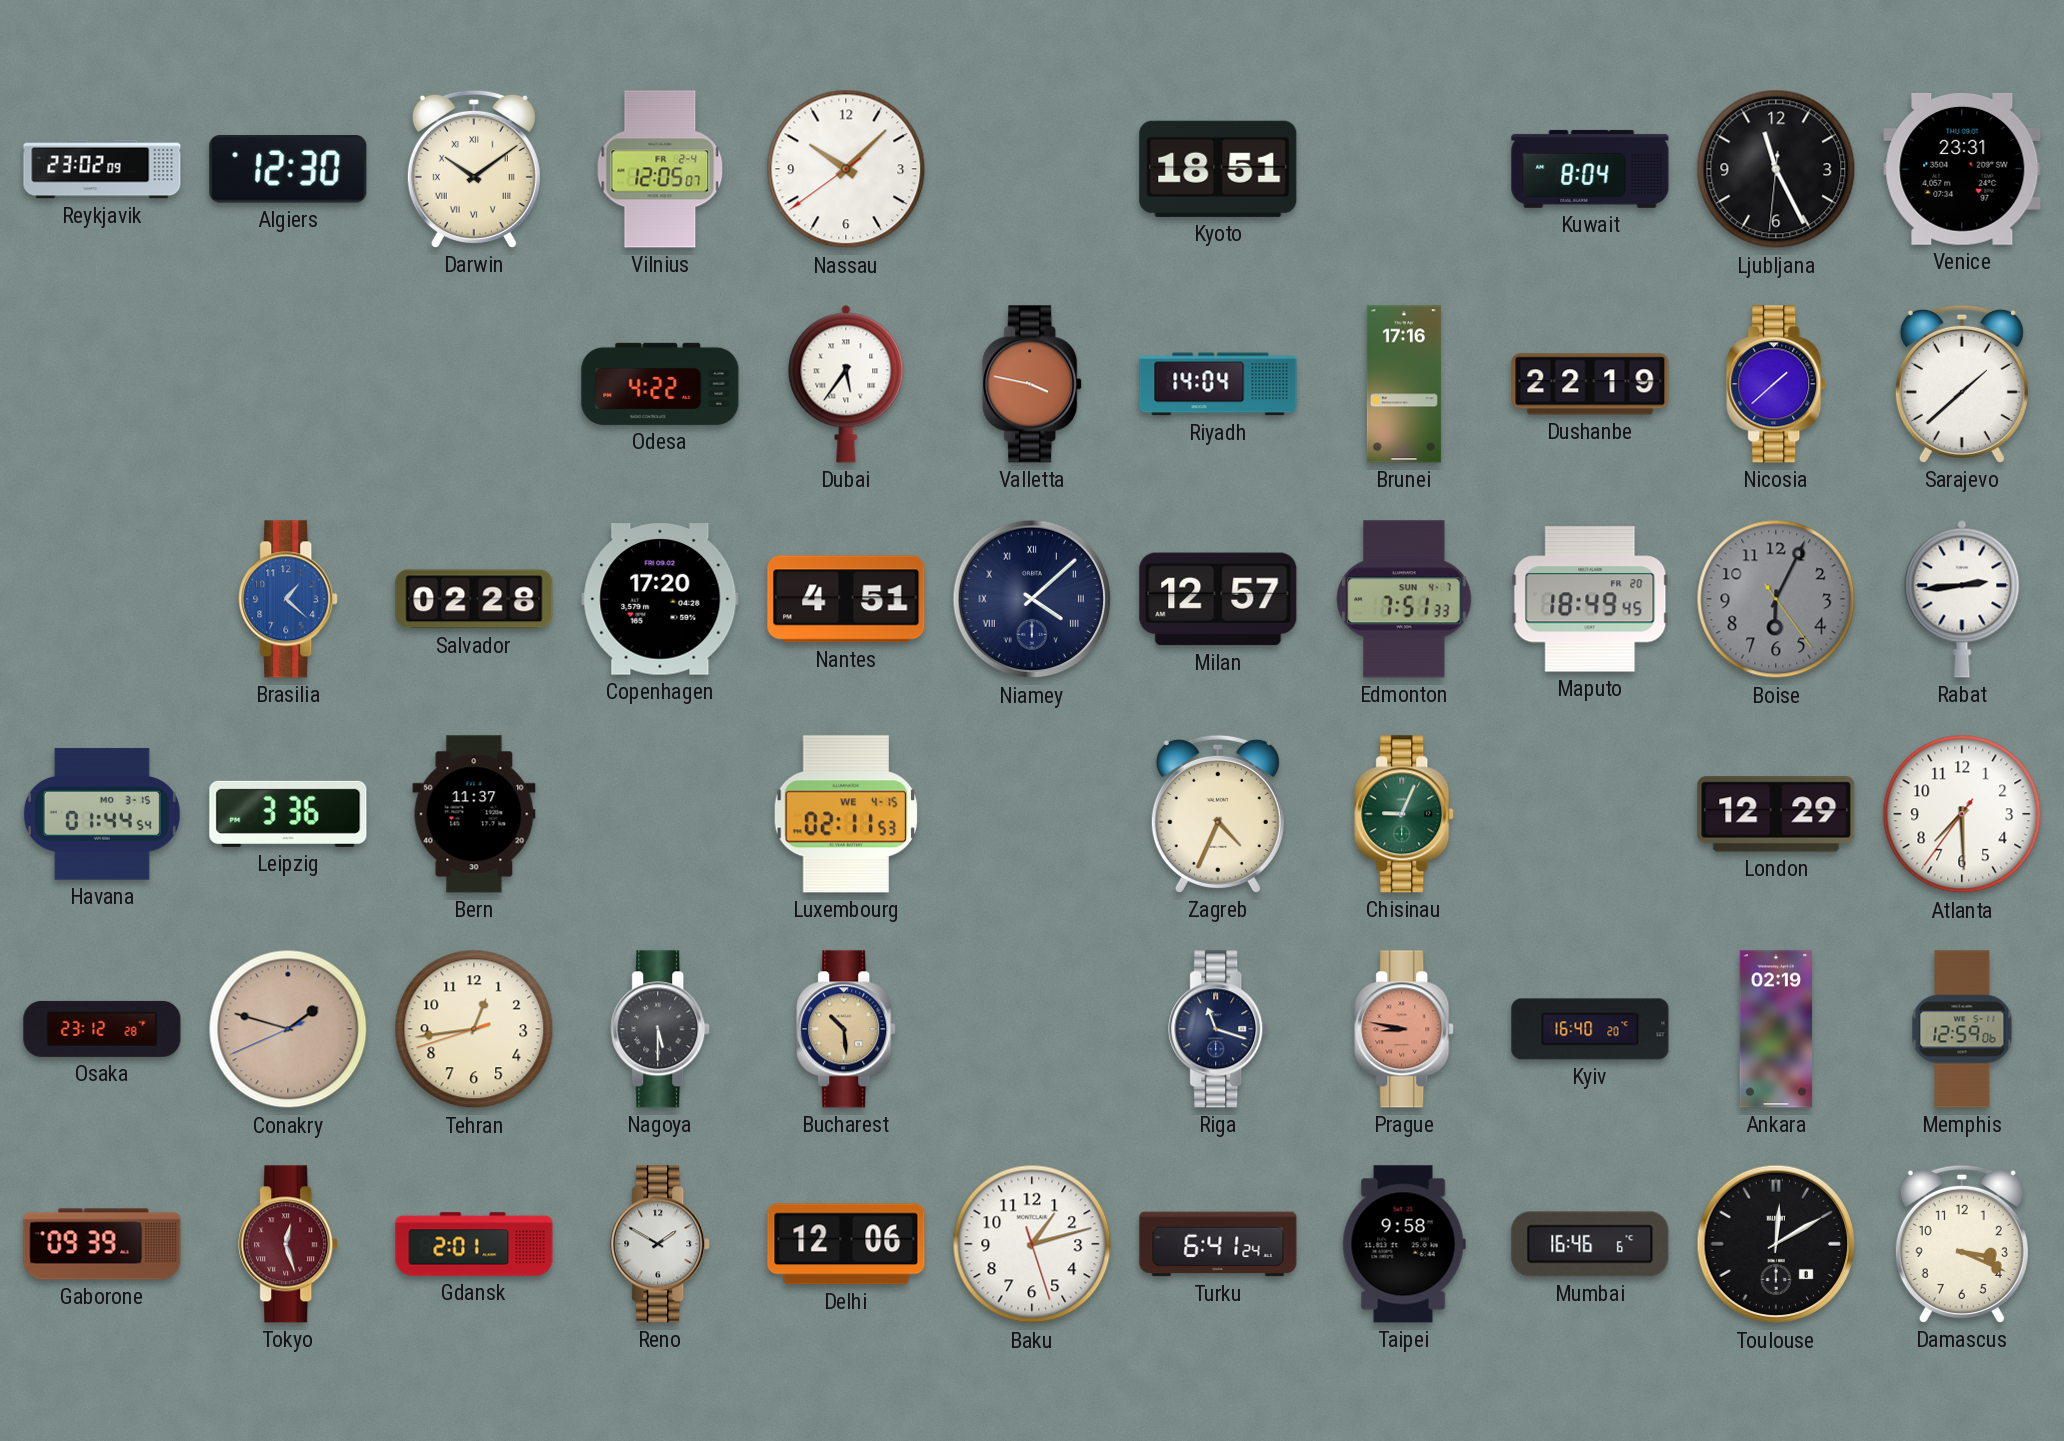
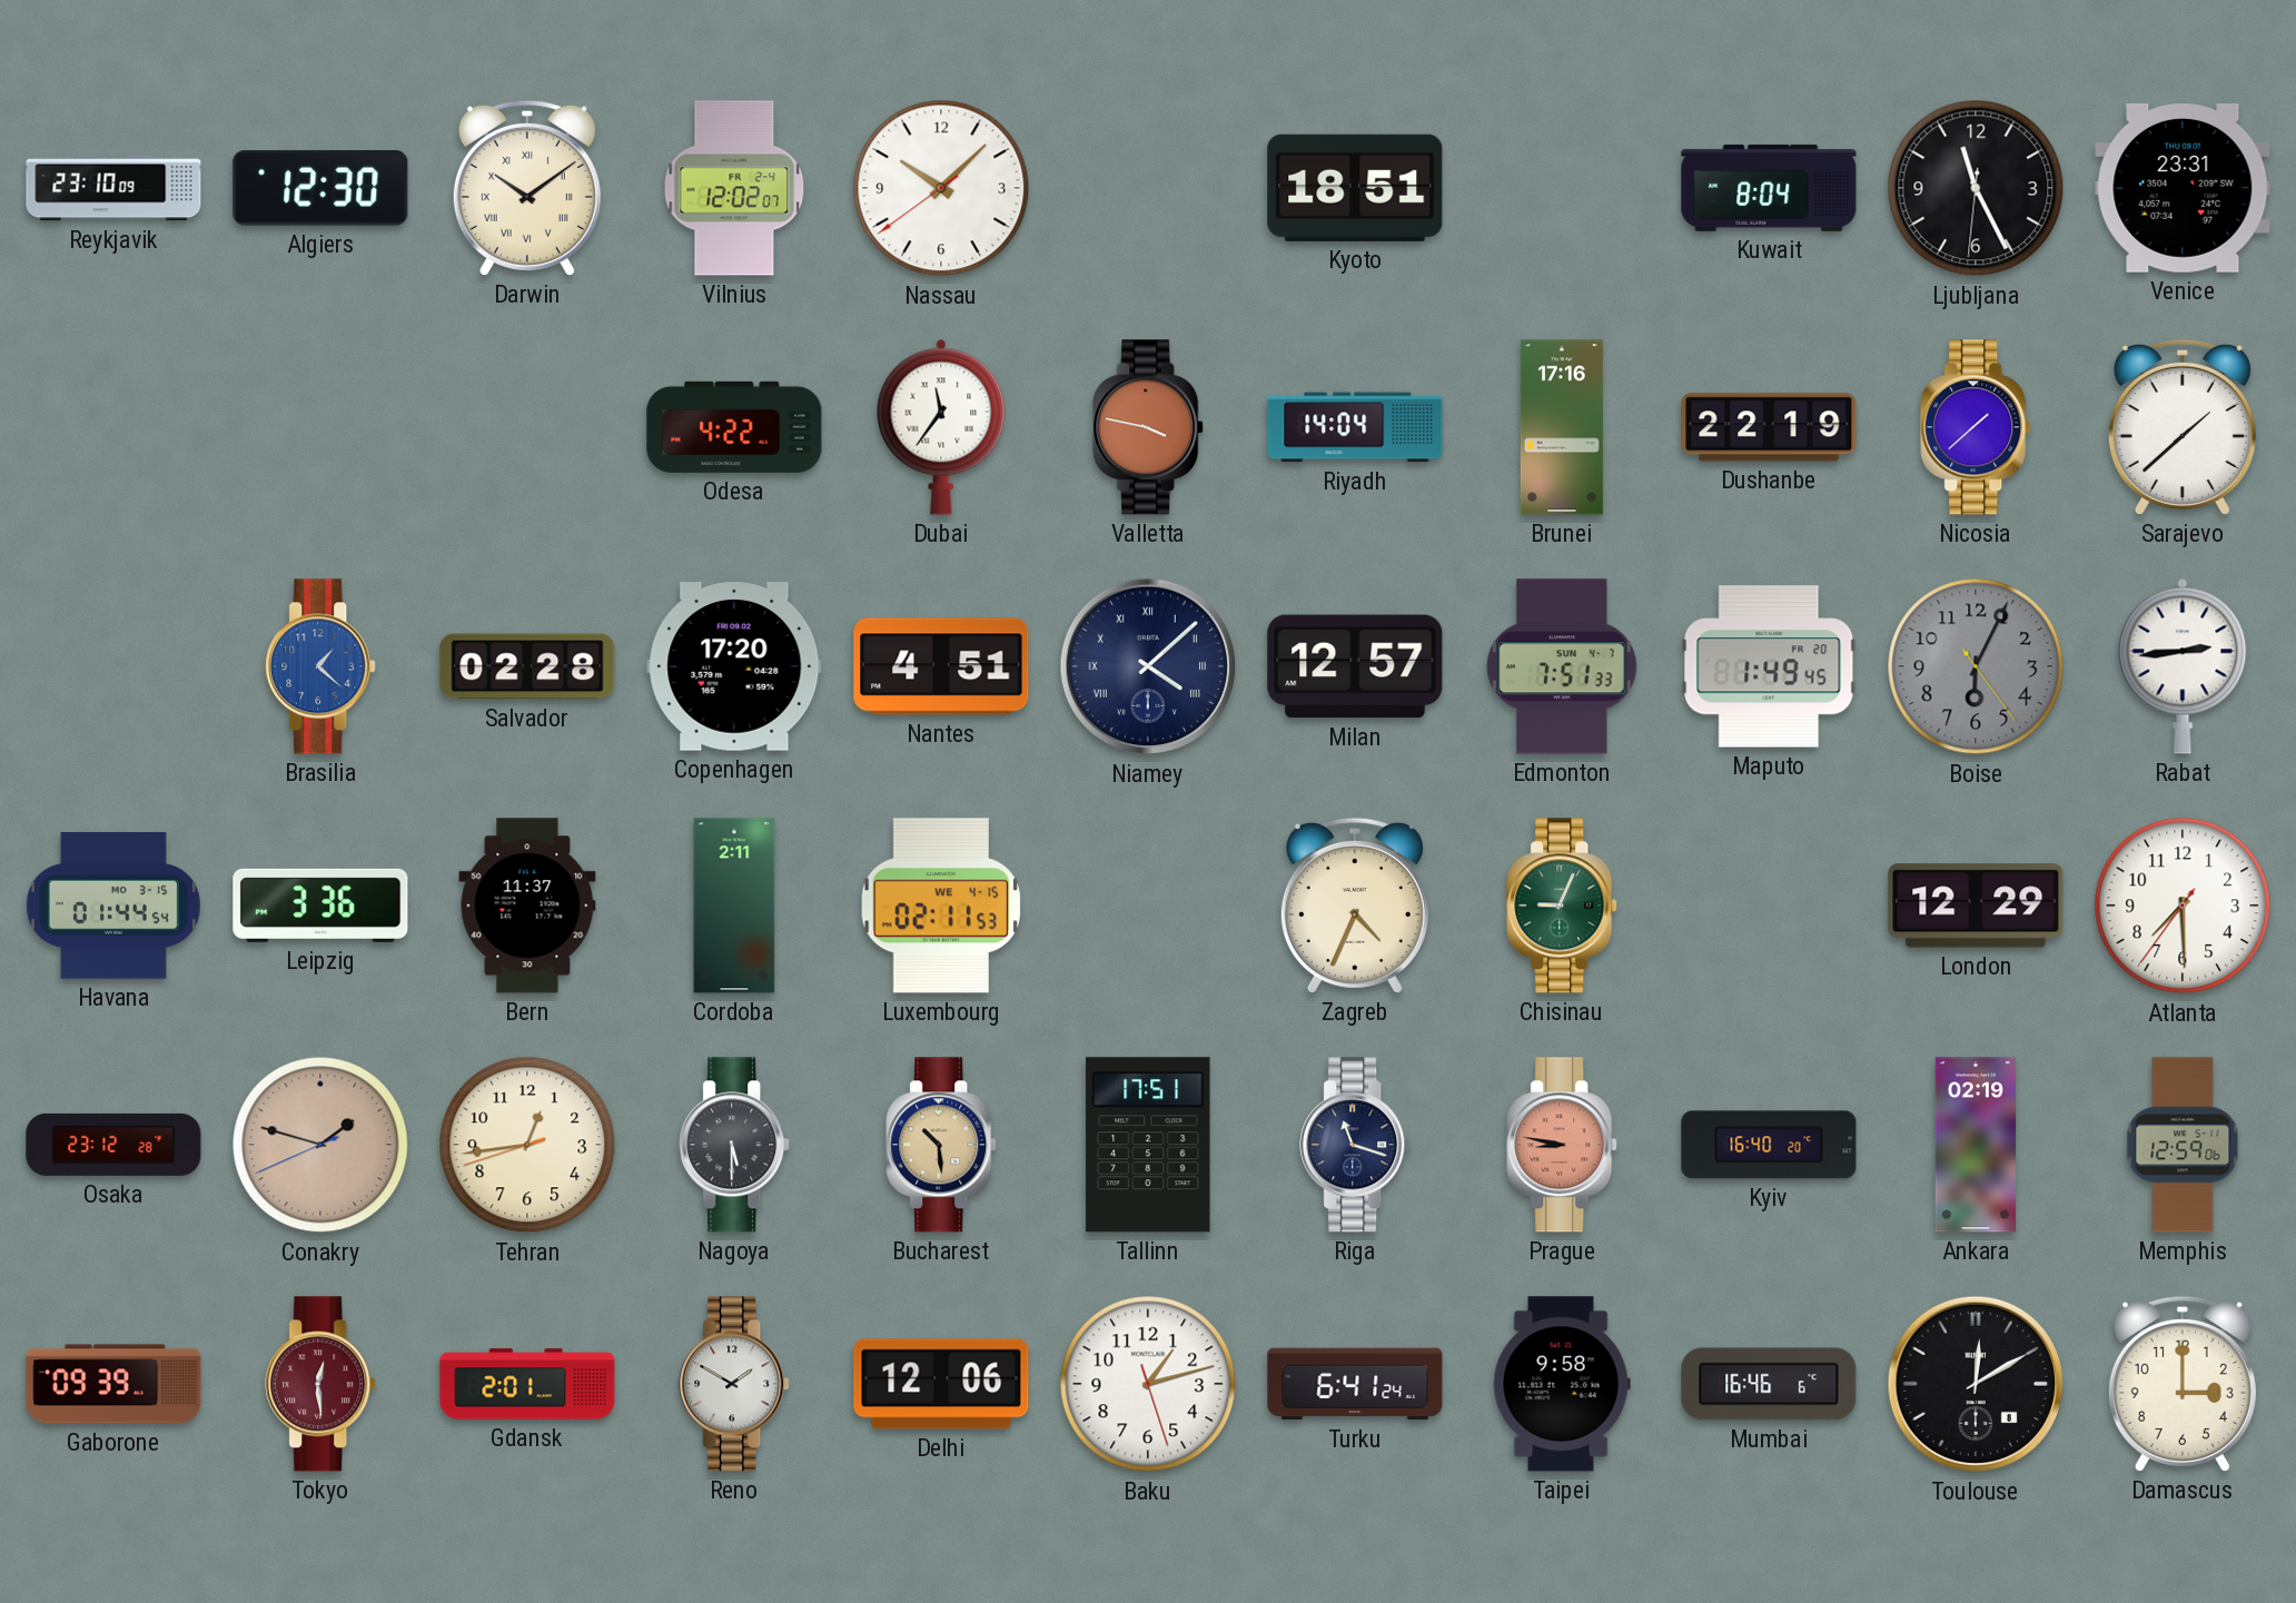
Reykjavik: 23:02 -> 23:10 (113, 188)
Vilnius: 12:05 -> 12:02 (734, 188)
Dubai: 5:36 -> 11:36 (941, 427)
Maputo: 18:49 -> 1:49 (1769, 666)
Cordoba: none -> 2:11 (734, 906)
Tallinn: none -> 17:51 (1148, 1145)
Tokyo: 12:27 -> 12:29 (321, 1384)
Damascus: 3:19 -> 3:00 (2183, 1384)
